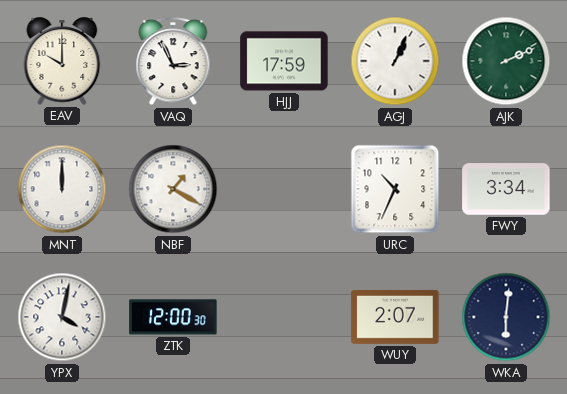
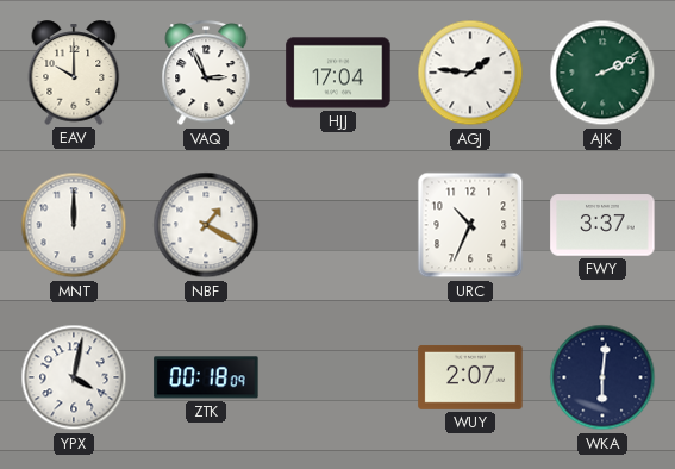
HJJ: 17:59 -> 17:04 (338, 73)
AGJ: 1:04 -> 1:46 (470, 73)
FWY: 3:34 -> 3:37 (602, 225)
ZTK: 12:00 -> 00:18 (206, 377)
